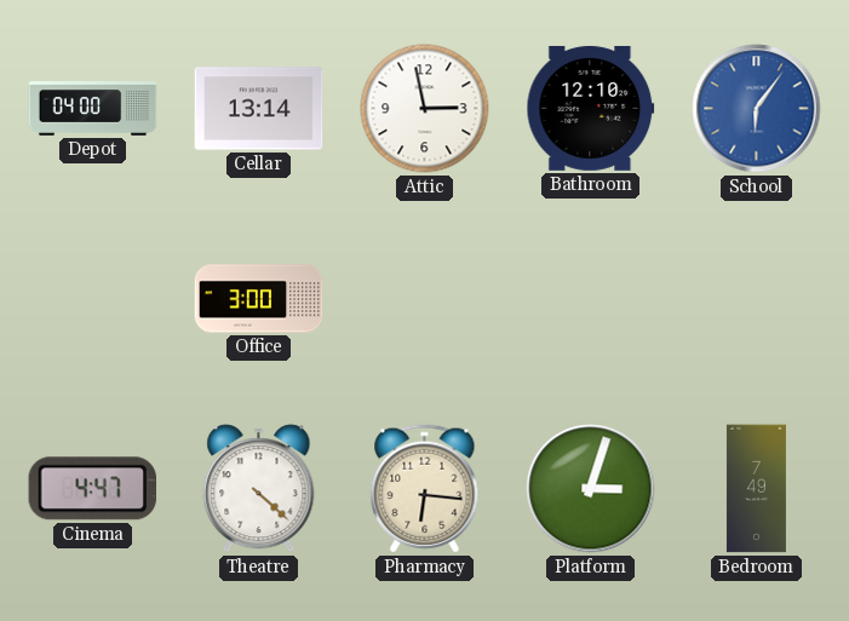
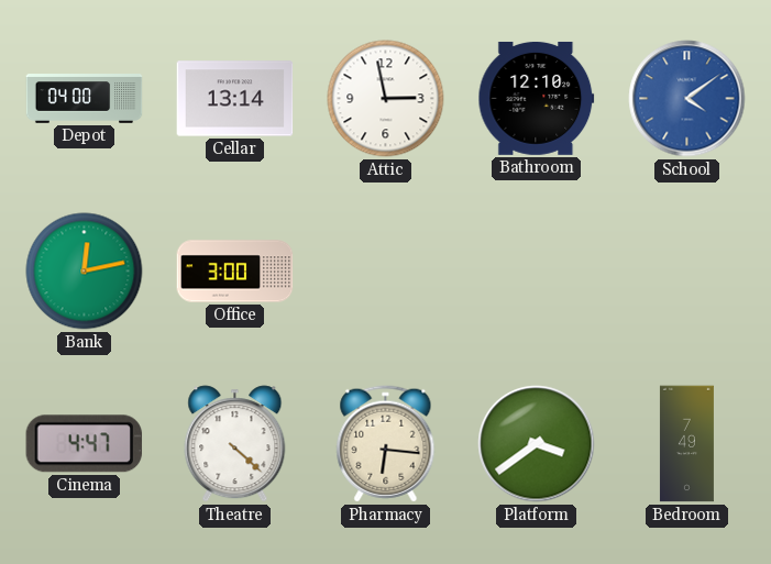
School: 6:06 -> 4:09 (687, 99)
Bank: none -> 12:13 (85, 272)
Platform: 3:03 -> 3:39 (537, 444)
